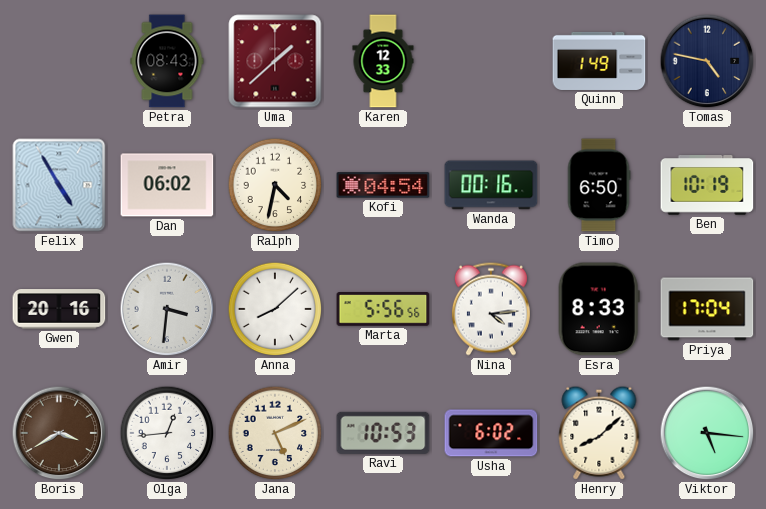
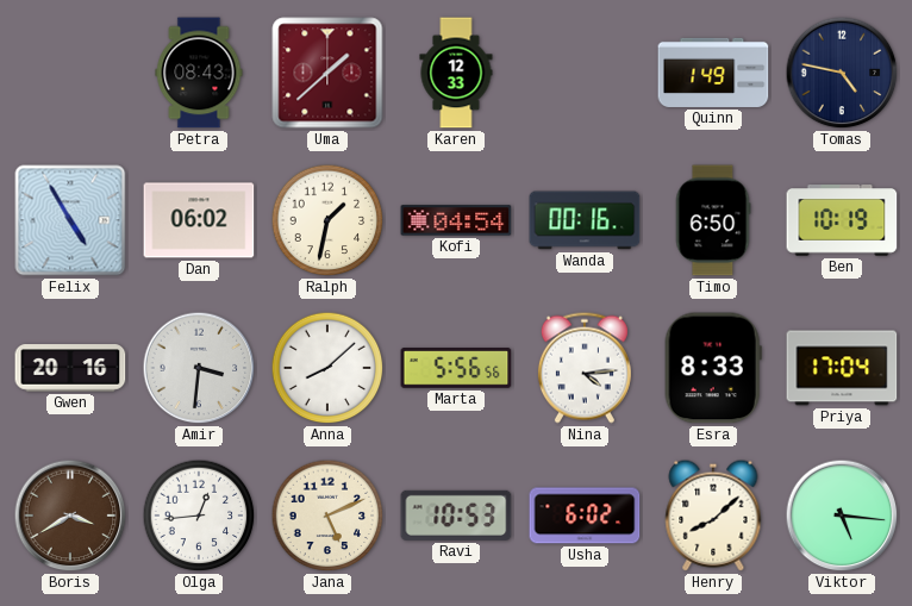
Ralph: 4:32 -> 1:32 (327, 220)
